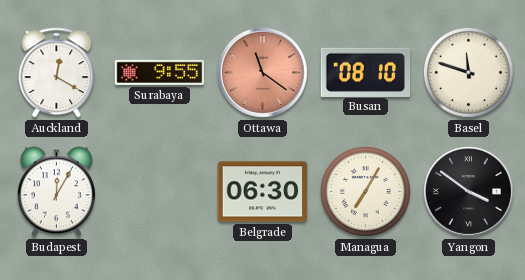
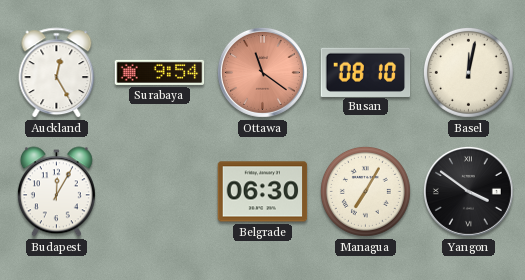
Auckland: 12:20 -> 12:25 (57, 73)
Surabaya: 9:55 -> 9:54 (160, 72)
Basel: 11:48 -> 12:02 (468, 72)
